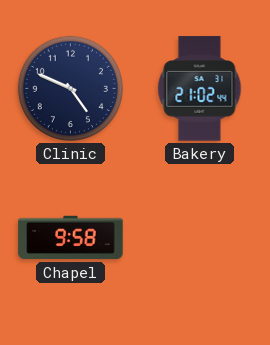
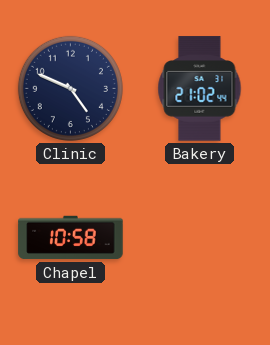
Chapel: 9:58 -> 10:58 (71, 238)
